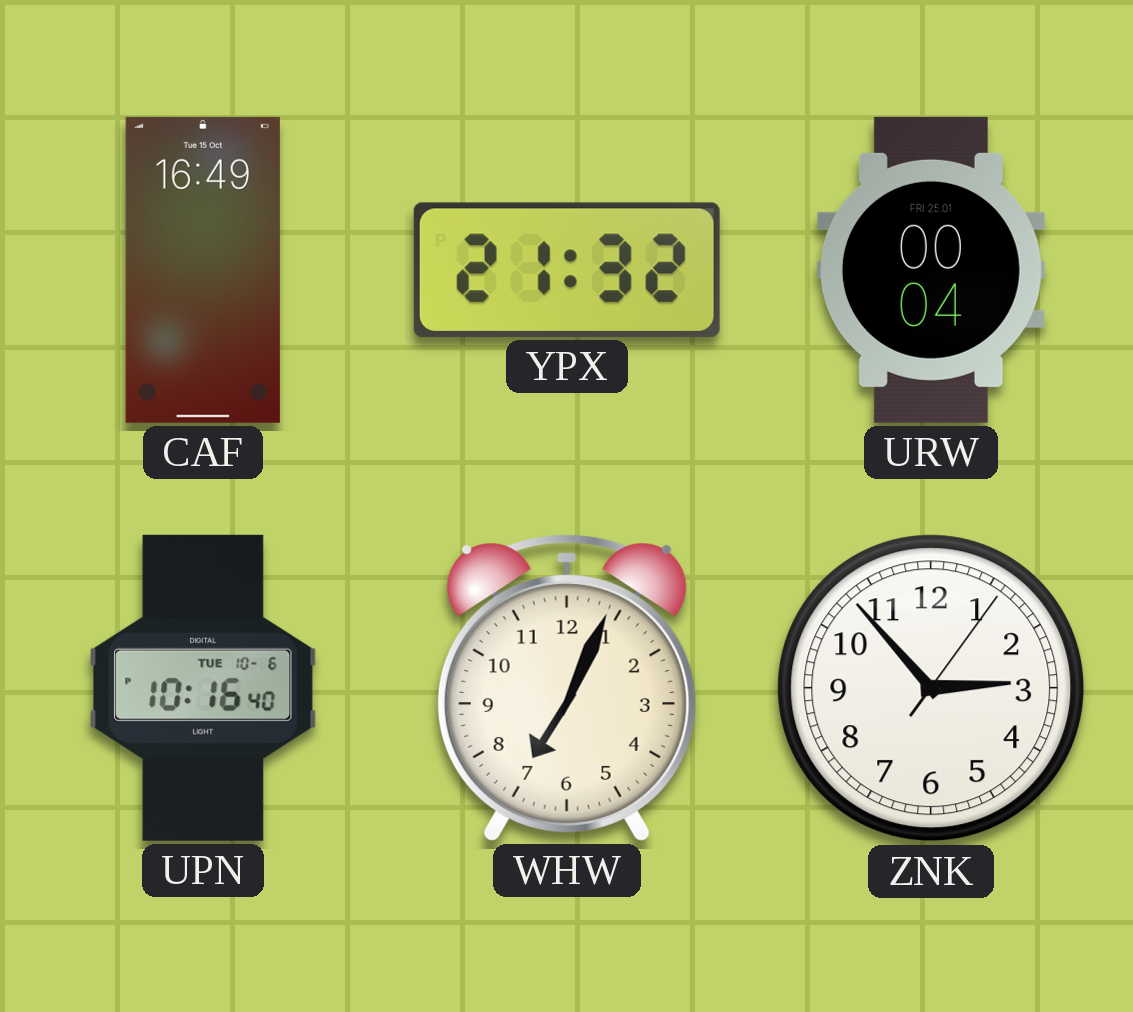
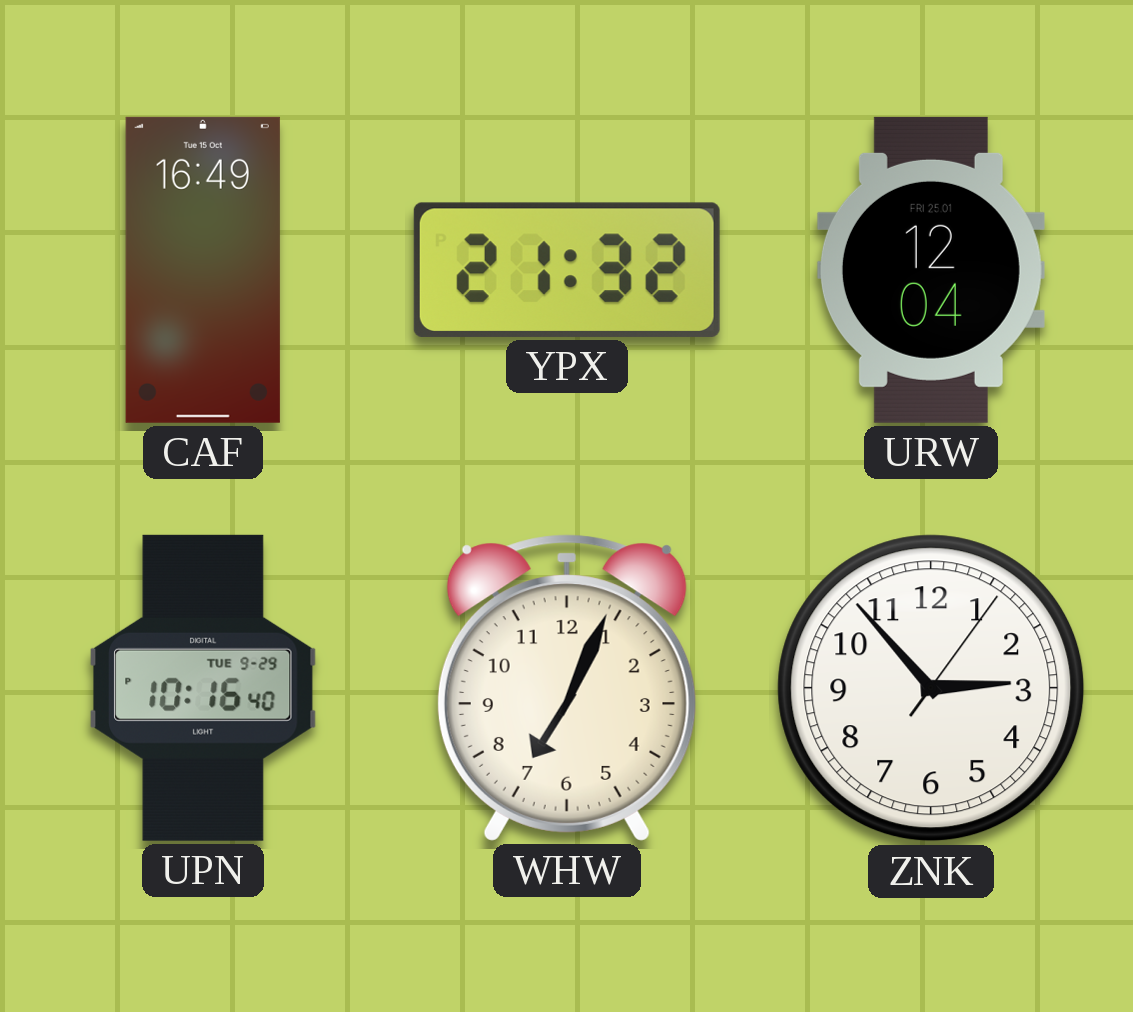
URW: 00:04 -> 12:04 (931, 270)
UPN date: TUE 10-6 -> TUE 9-29 (204, 688)
